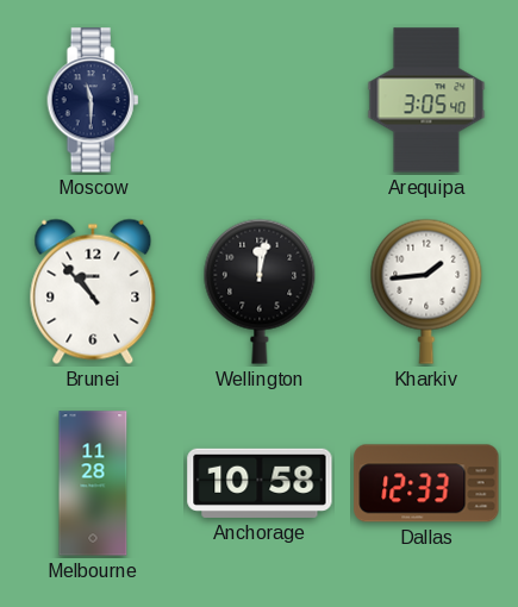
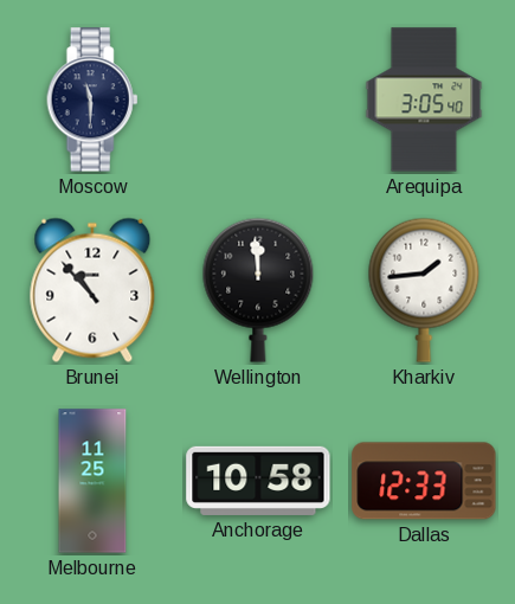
Wellington: 12:02 -> 11:59 (258, 290)
Melbourne: 11:28 -> 11:25 (92, 481)
